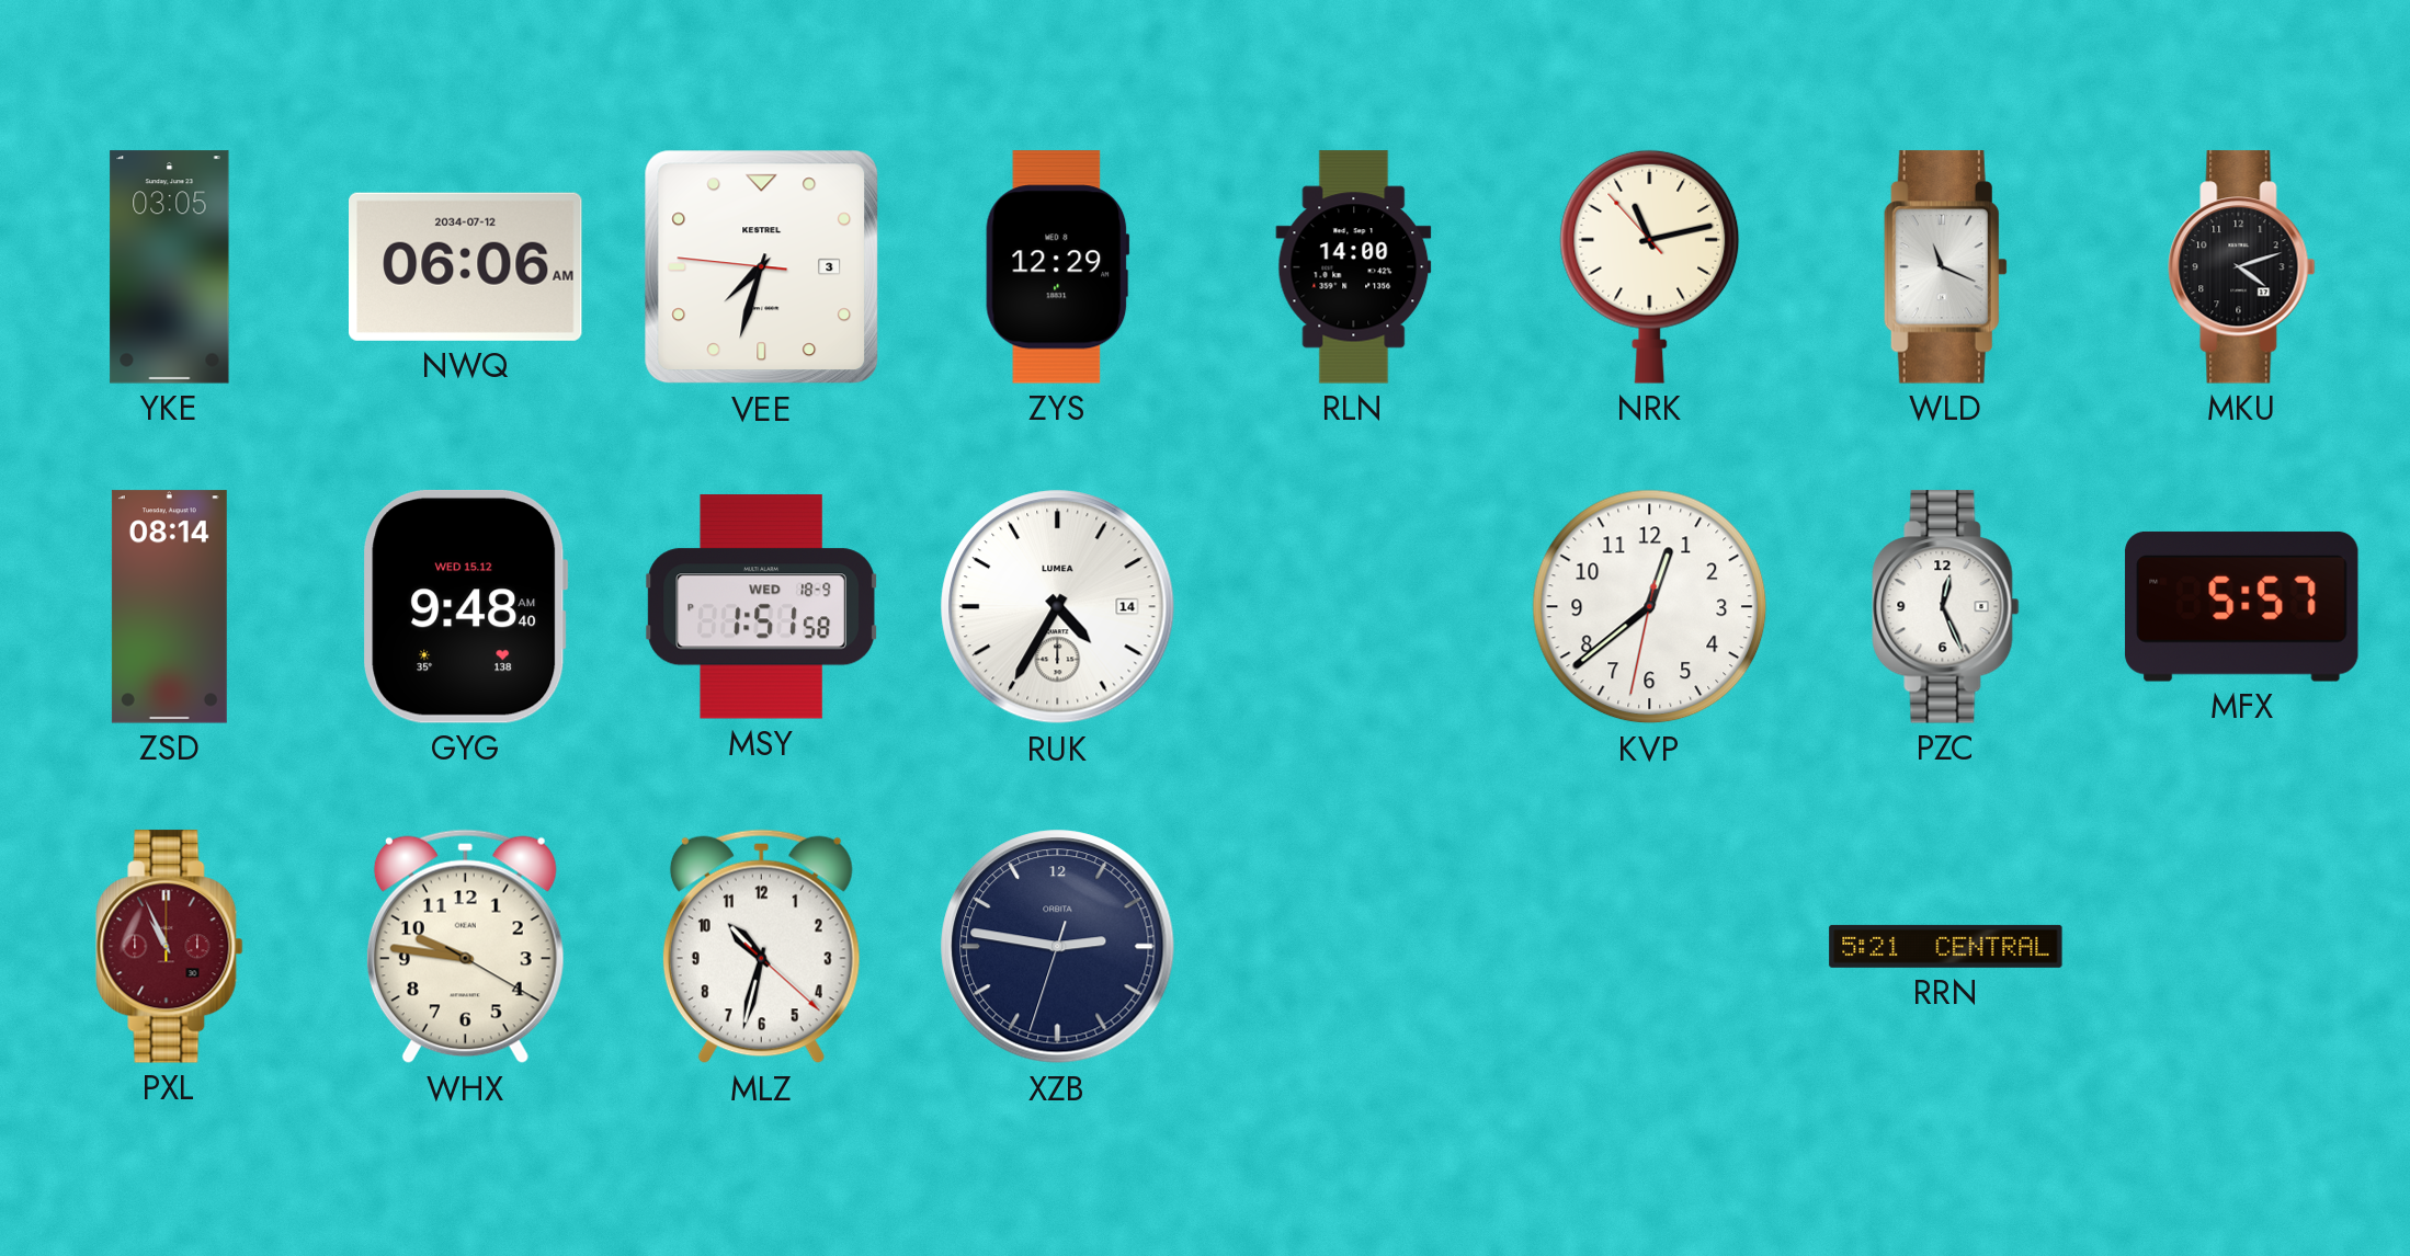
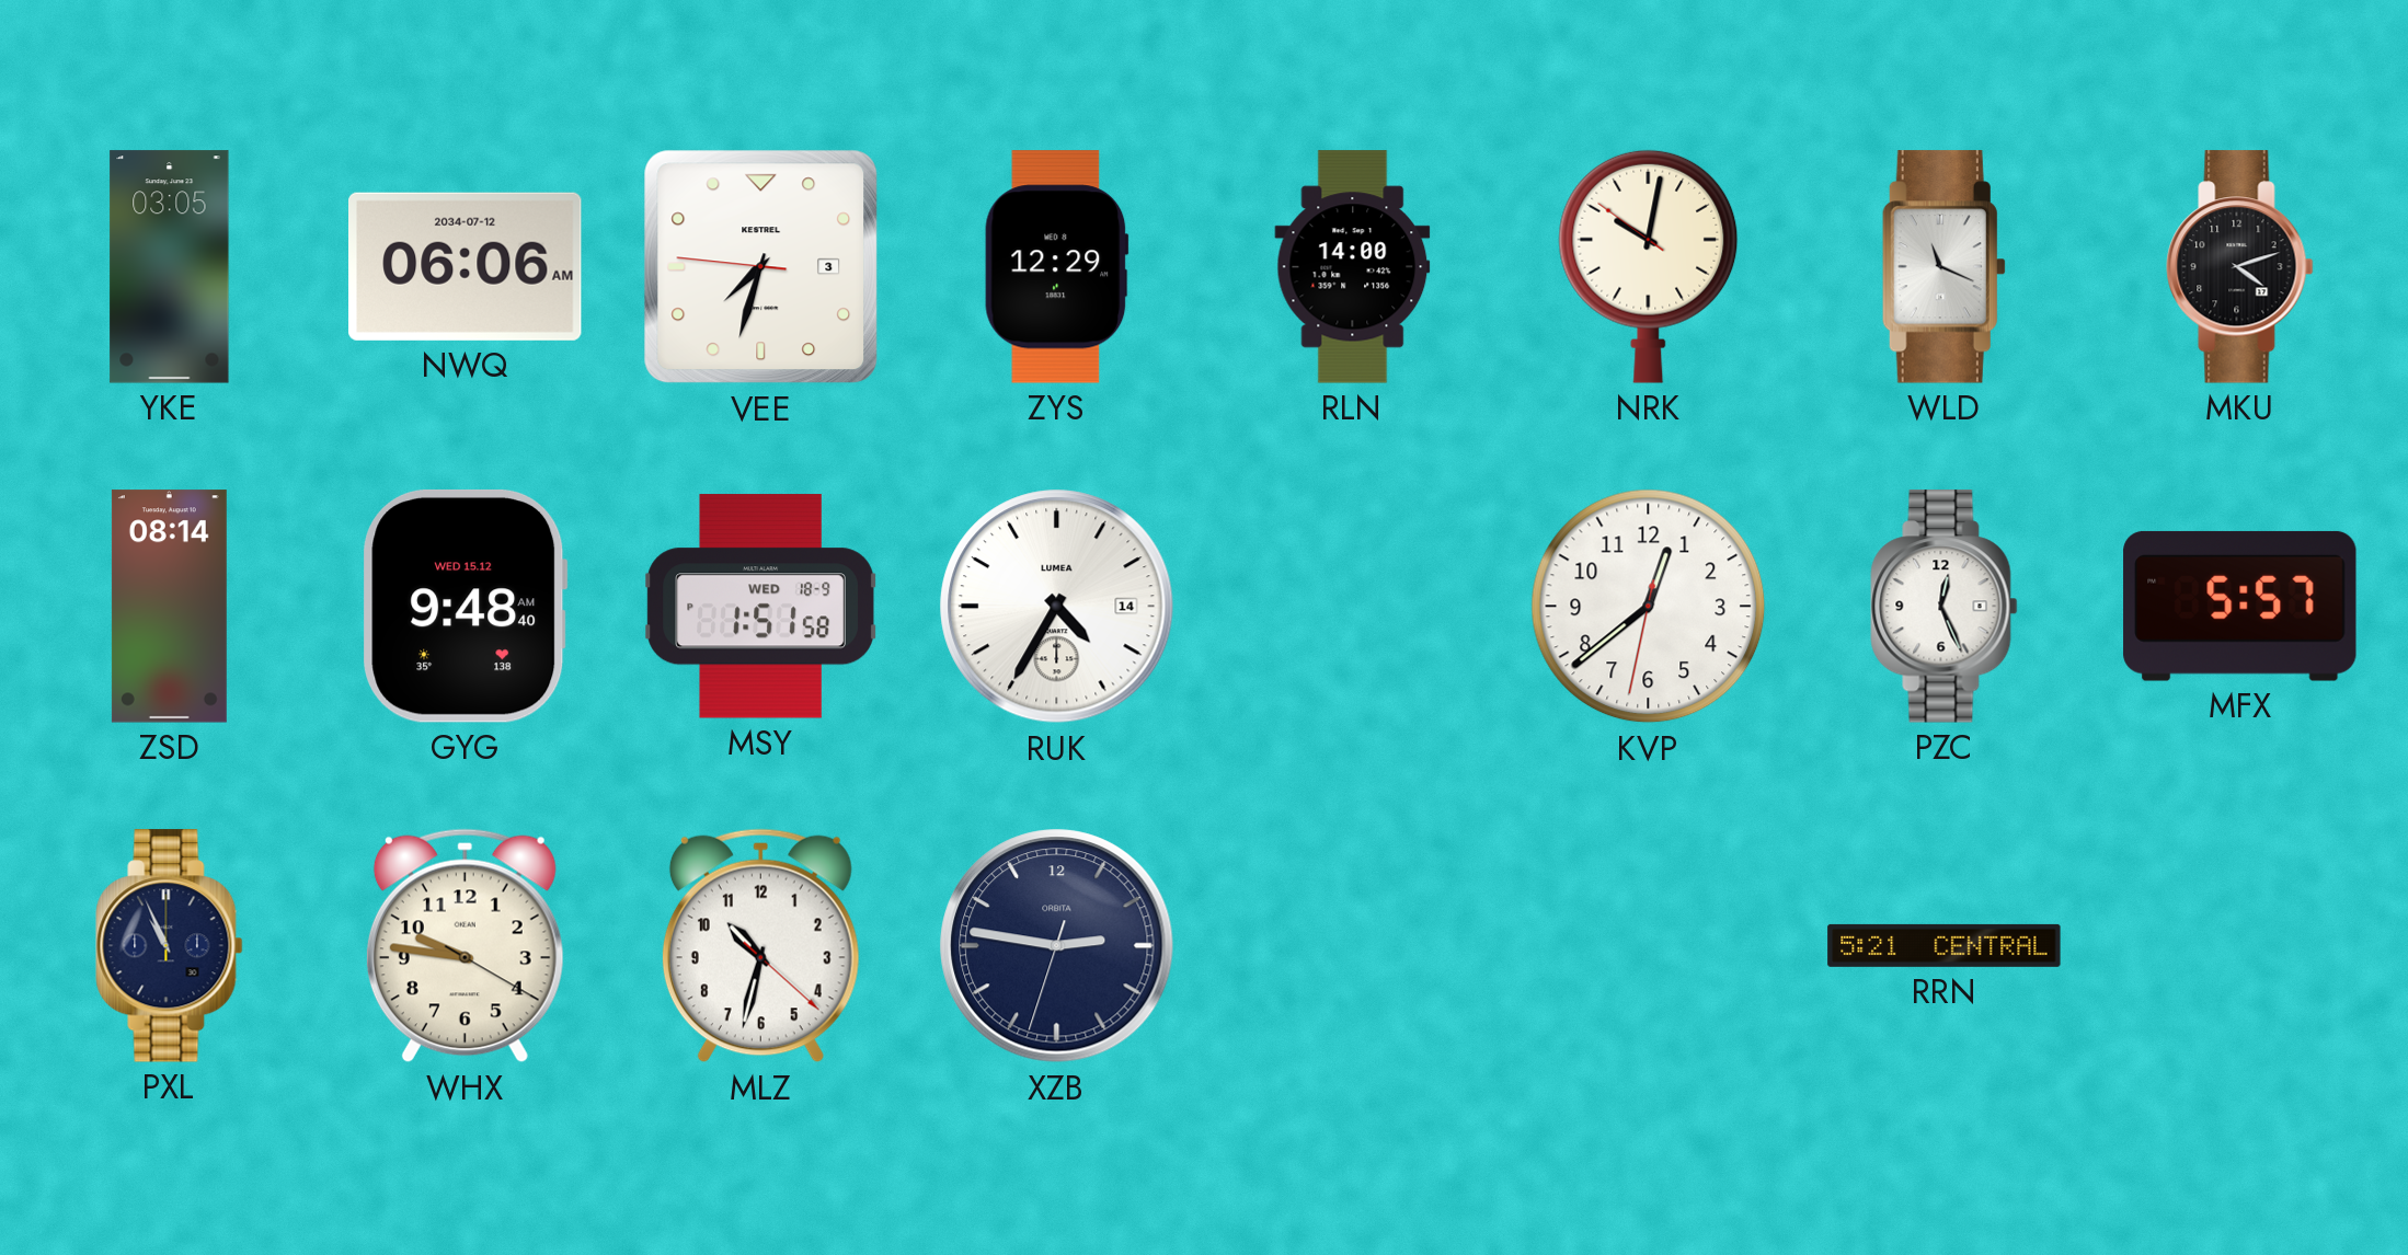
NRK: 11:12 -> 10:01 (1649, 266)
PXL dial: burgundy -> navy (170, 946)
